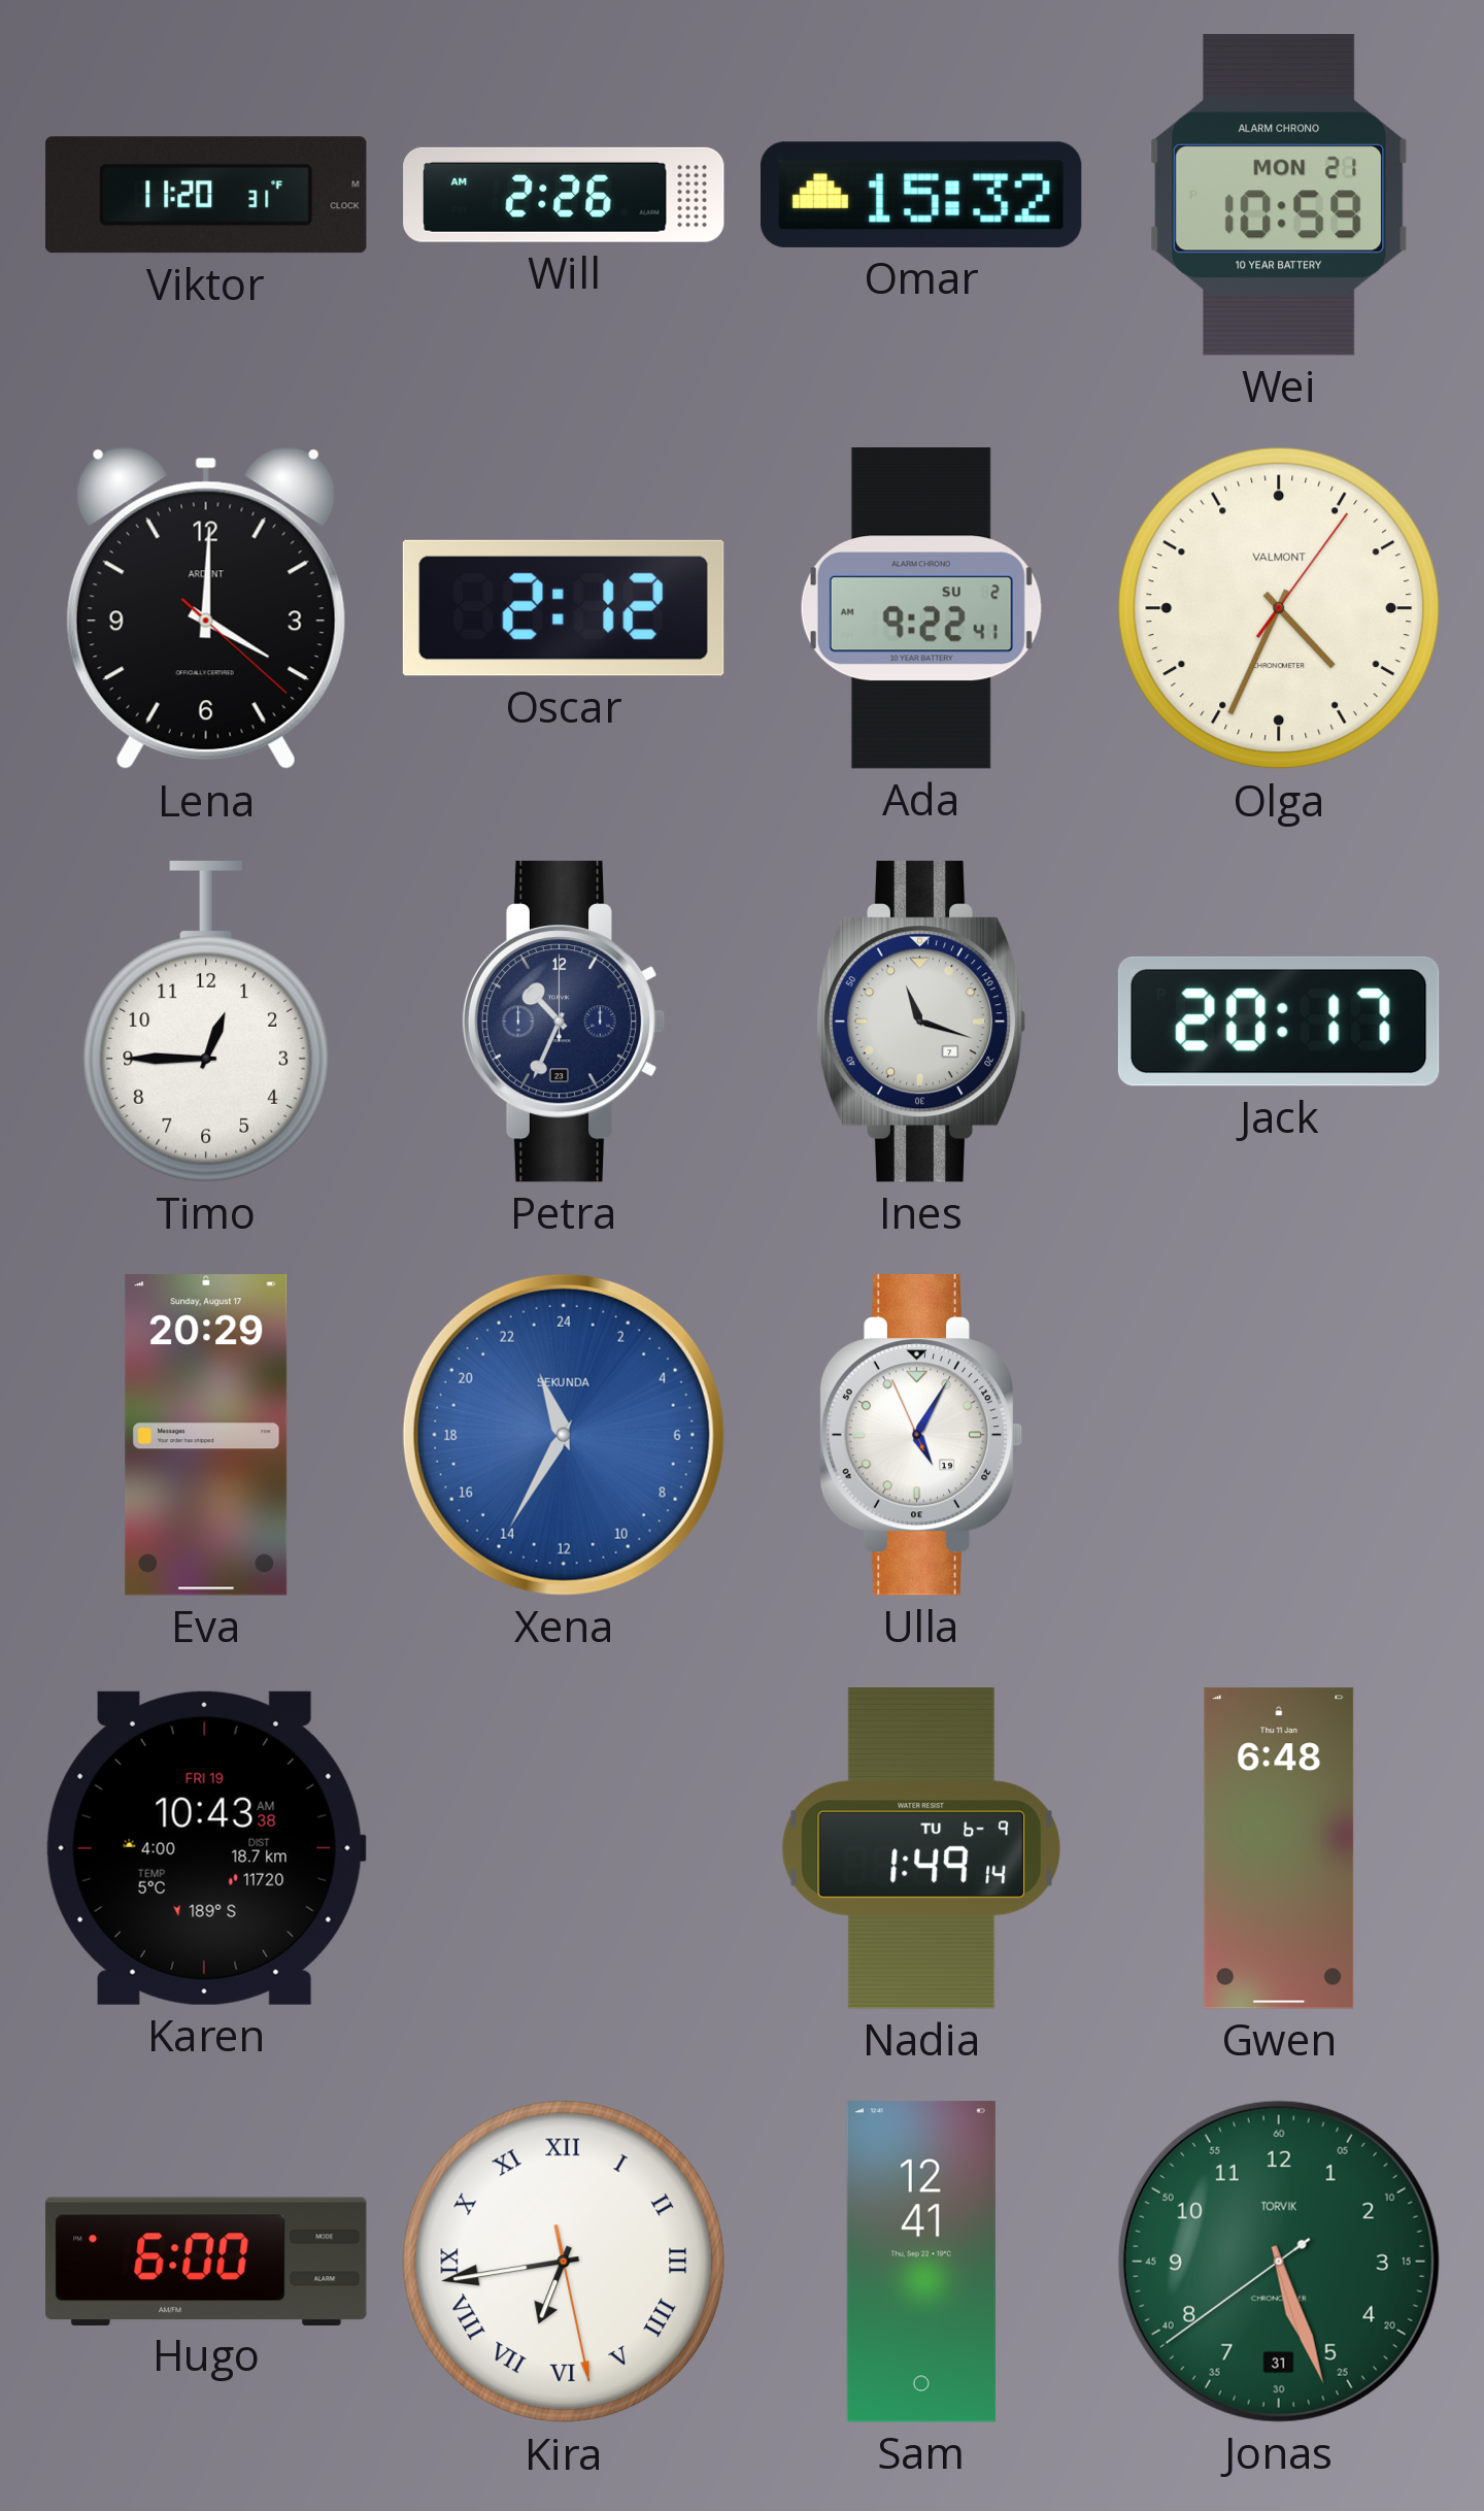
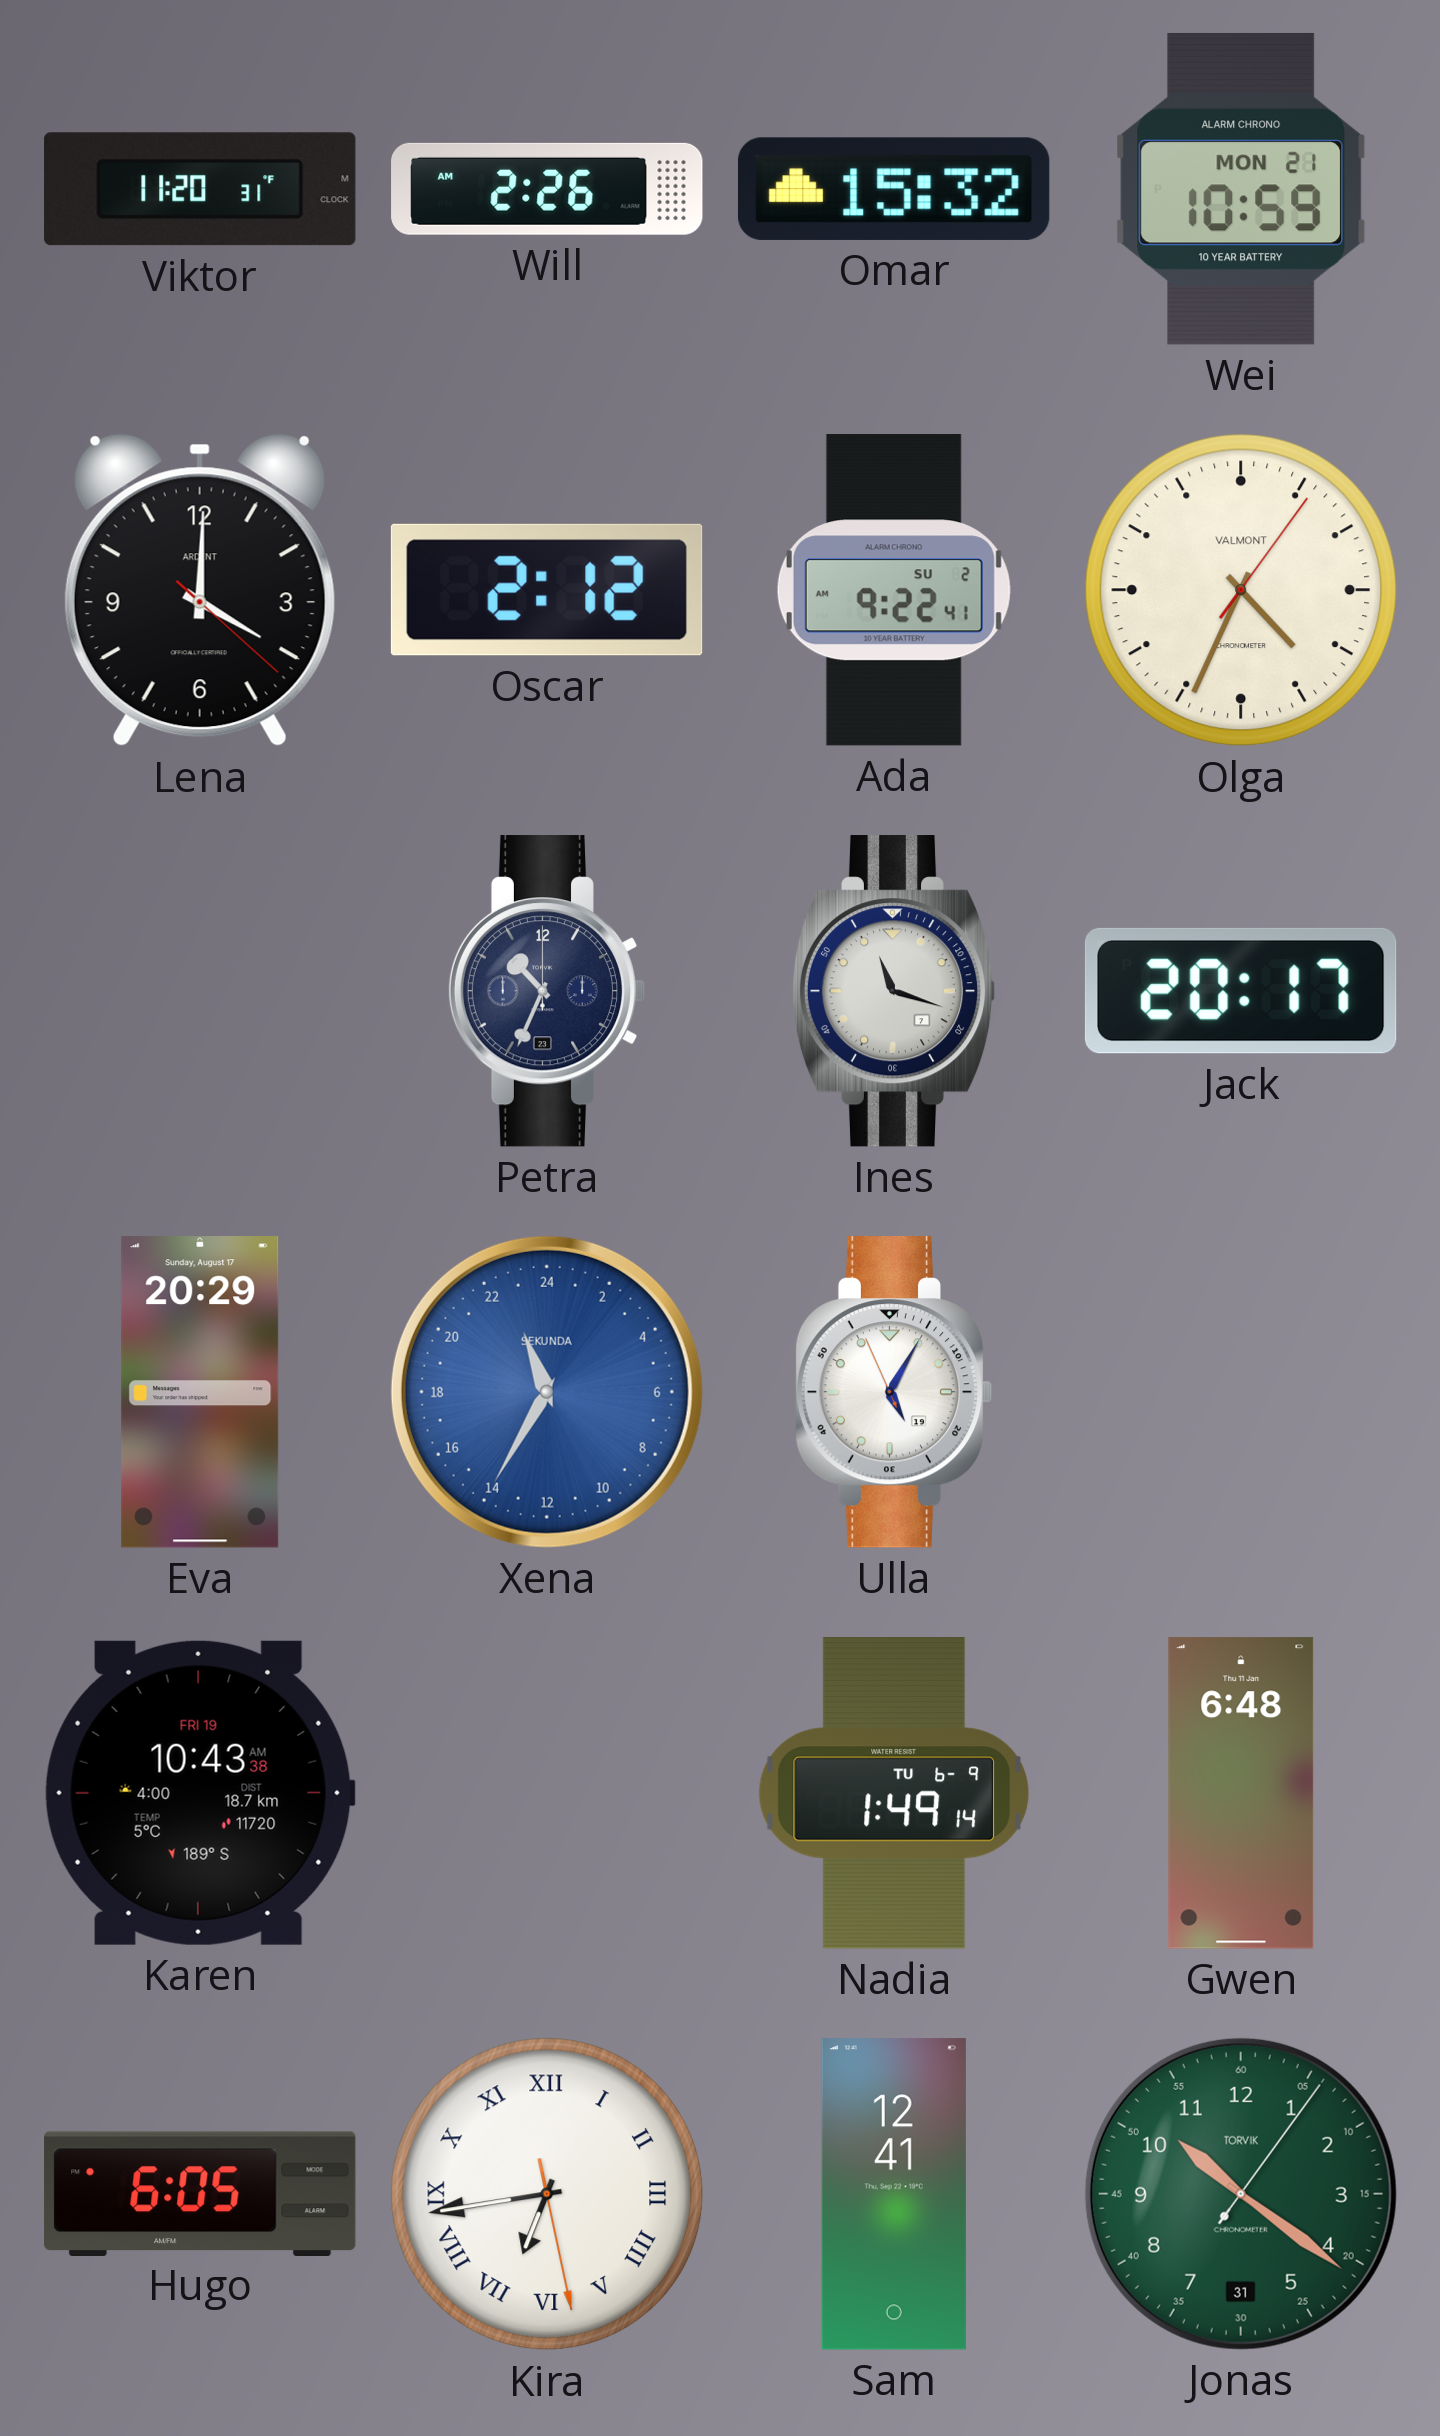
Timo: 12:45 -> none (206, 1023)
Hugo: 6:00 -> 6:05 (200, 2193)
Jonas: 5:26 -> 10:21 (1241, 2194)
